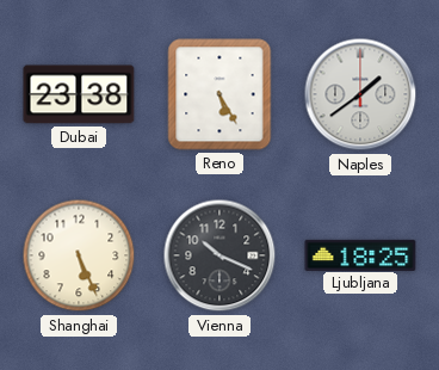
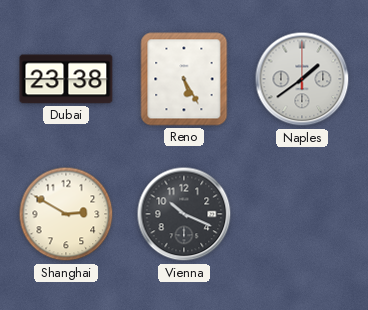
Shanghai: 5:26 -> 2:50 (66, 214)
Ljubljana: 18:25 -> none (360, 254)
